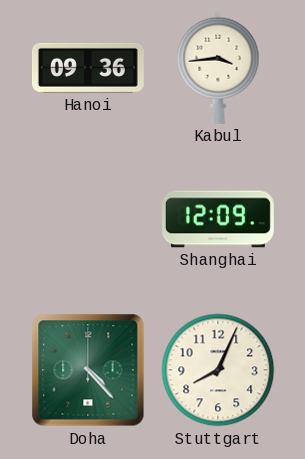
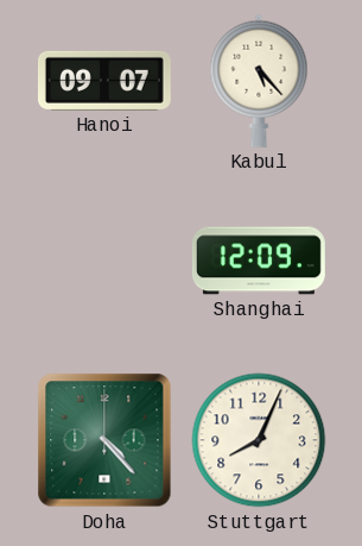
Hanoi: 09:36 -> 09:07 (104, 81)
Kabul: 3:44 -> 5:23 (259, 81)
